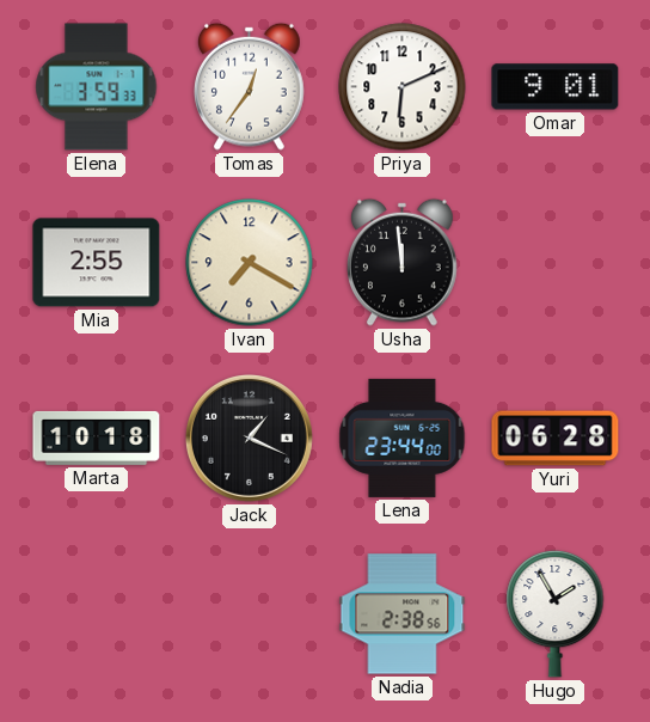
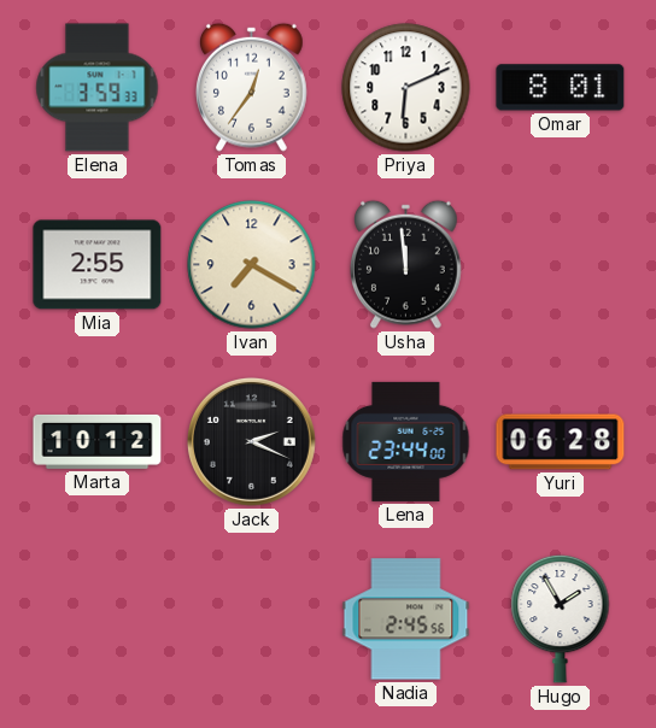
Omar: 9:01 -> 8:01 (561, 88)
Marta: 10:18 -> 10:12 (98, 441)
Jack: 1:19 -> 2:19 (251, 441)
Nadia: 2:38 -> 2:45 (406, 620)
